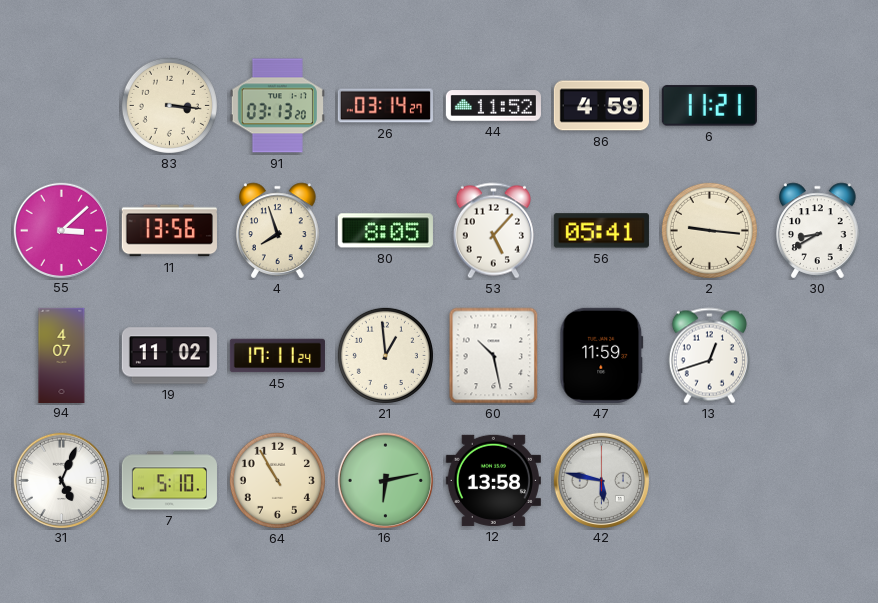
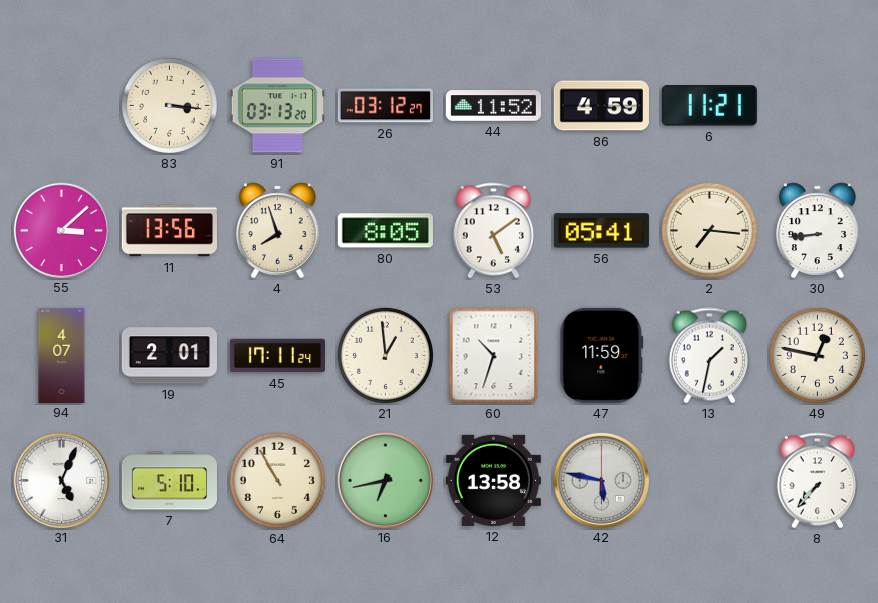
26: 03:14 -> 03:12 (385, 106)
53: 5:07 -> 5:09 (493, 231)
2: 9:16 -> 7:16 (709, 230)
30: 8:40 -> 8:44 (818, 231)
19: 11:02 -> 2:01 (169, 356)
60: 10:28 -> 10:33 (494, 356)
13: 12:42 -> 1:32 (709, 356)
49: none -> 12:47 (817, 355)
16: 6:13 -> 6:43 (385, 480)
8: none -> 7:37 (817, 481)
